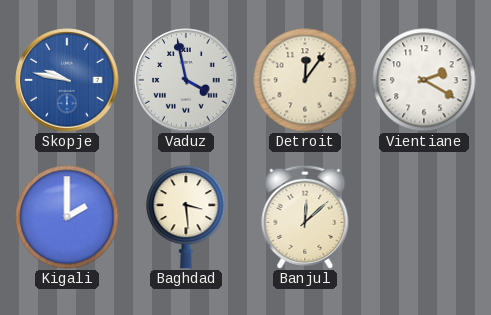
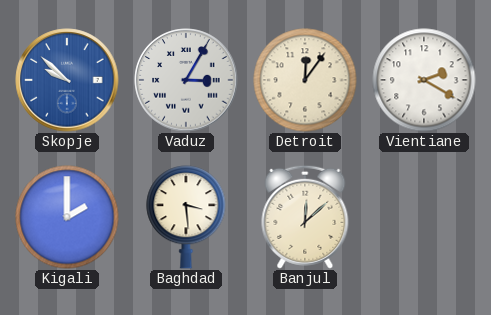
Skopje: 9:47 -> 9:52 (67, 80)
Vaduz: 3:58 -> 3:05 (186, 80)
